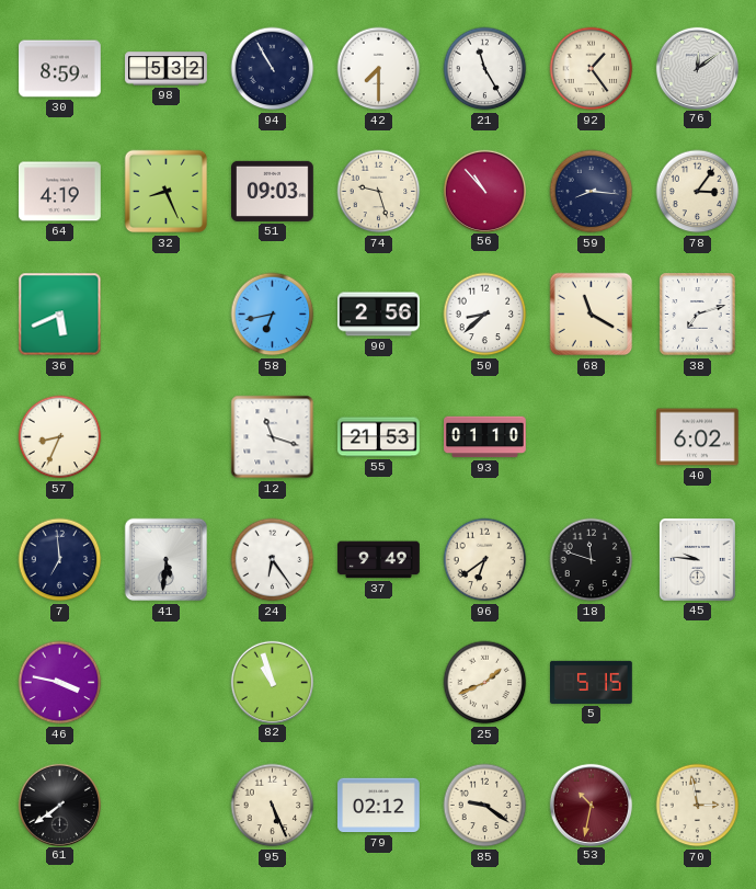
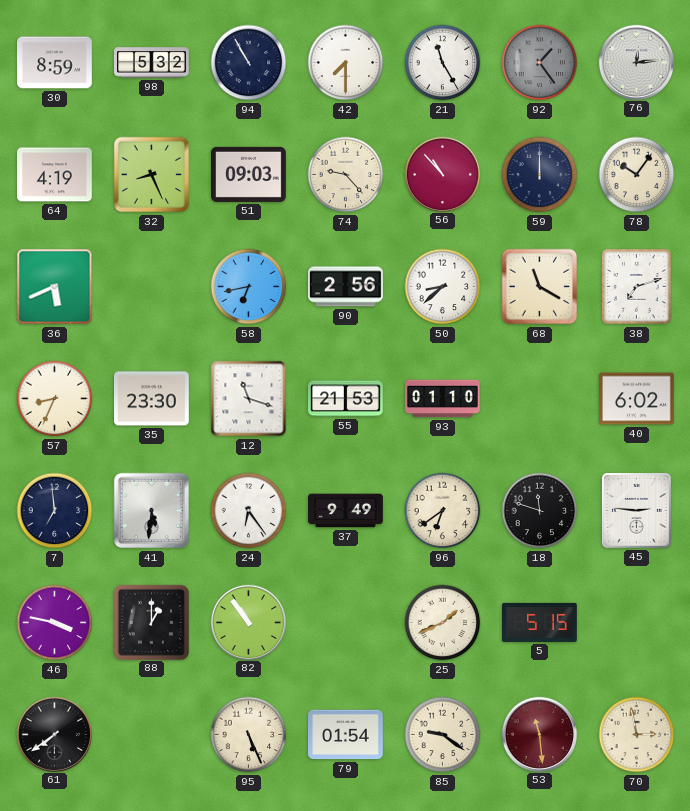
92 dial: cream -> grey (540, 63)
76: 12:09 -> 12:14 (636, 62)
74: 9:27 -> 9:23 (346, 175)
59: 8:16 -> 12:00 (540, 175)
78: 3:06 -> 10:06 (637, 175)
35: none -> 23:30 (152, 399)
45: 9:46 -> 2:46 (636, 510)
88: none -> 1:00 (151, 622)
82: 10:57 -> 10:54 (248, 622)
79: 02:12 -> 01:54 (346, 735)
53: 10:32 -> 11:29 (539, 734)
